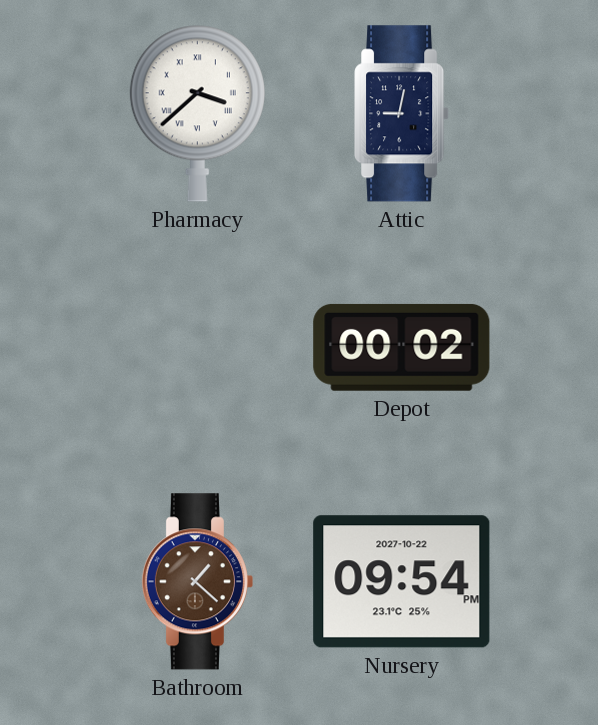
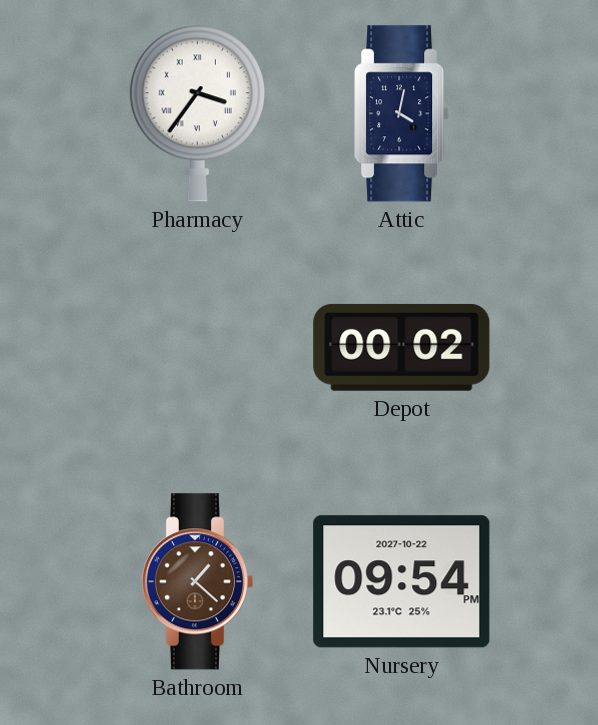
Pharmacy: 3:38 -> 3:36 (197, 113)
Attic: 9:02 -> 4:02 (402, 114)
